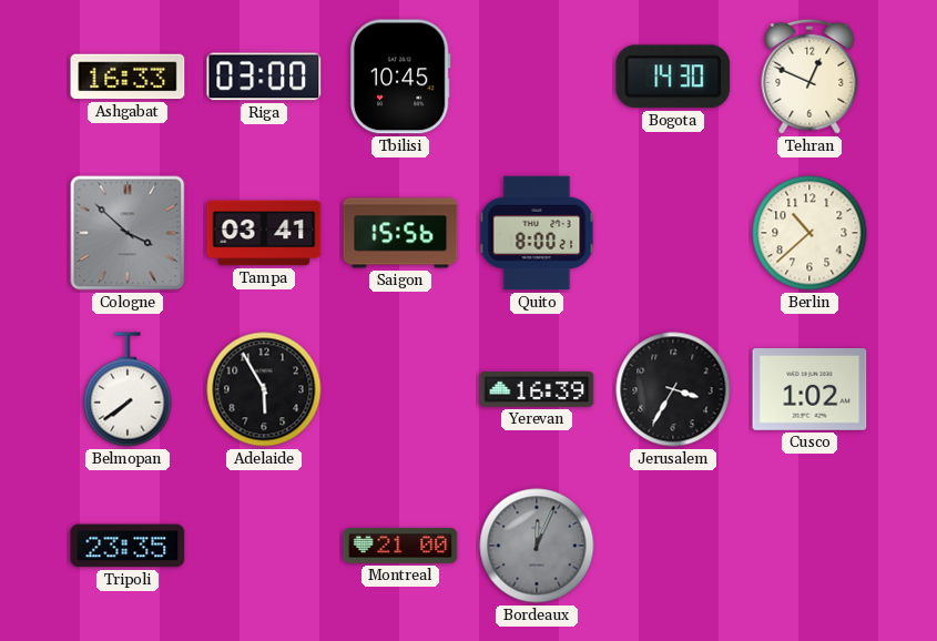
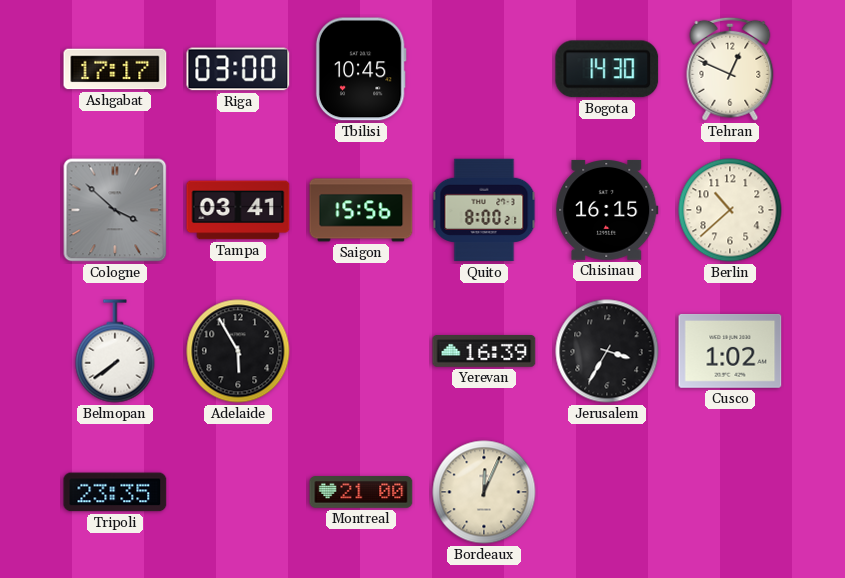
Ashgabat: 16:33 -> 17:17 (115, 69)
Chisinau: none -> 16:15 (607, 210)
Bordeaux dial: grey -> cream (484, 492)
